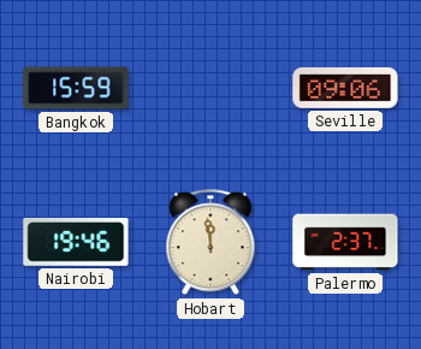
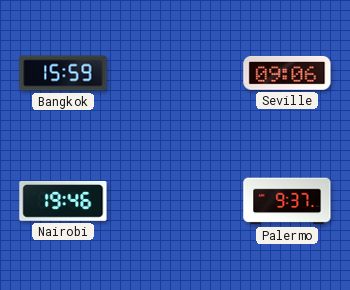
Hobart: 11:59 -> none (210, 243)
Palermo: 2:37 -> 9:37 (287, 201)
